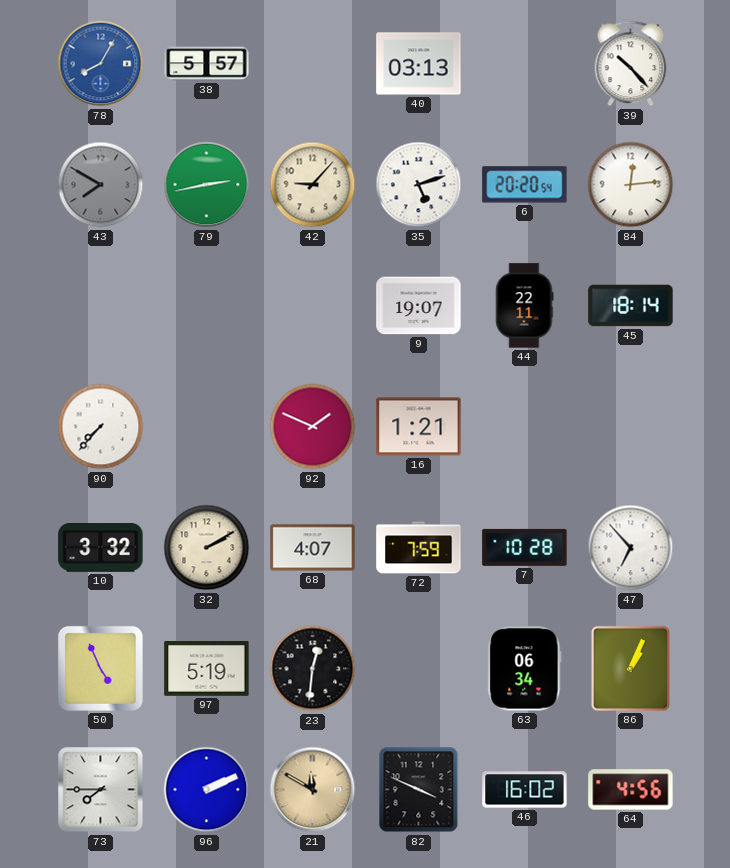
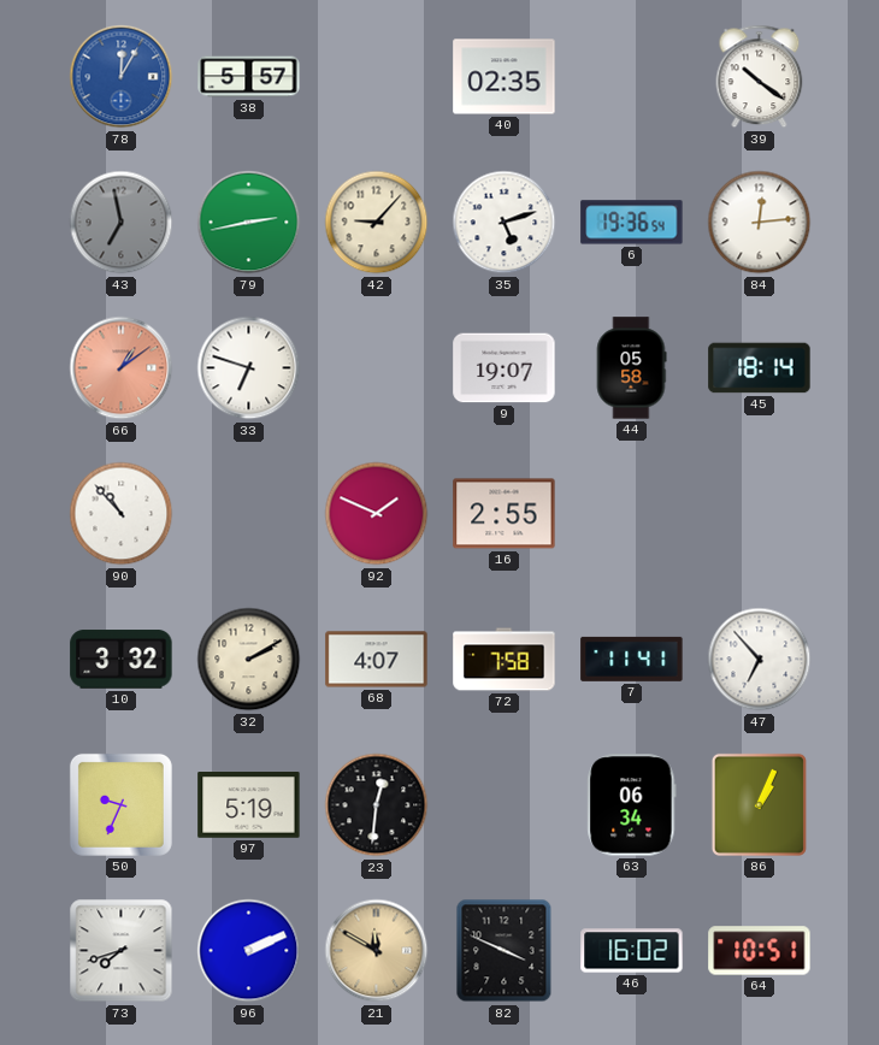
78: 8:05 -> 12:05 (122, 77)
40: 03:13 -> 02:35 (505, 77)
39: 10:23 -> 10:21 (760, 77)
43: 7:50 -> 6:58 (122, 223)
6: 20:20 -> 19:36 (632, 223)
66: none -> 1:09 (122, 368)
33: none -> 6:48 (249, 368)
44: 22:11 -> 05:58 (631, 368)
90: 7:37 -> 10:53 (122, 514)
16: 1:21 -> 2:55 (505, 514)
72: 7:59 -> 7:58 (505, 660)
7: 10:28 -> 11:41 (632, 659)
50: 4:56 -> 9:34 (120, 804)
73: 7:45 -> 7:42 (122, 951)
64: 4:56 -> 10:51 (760, 951)
